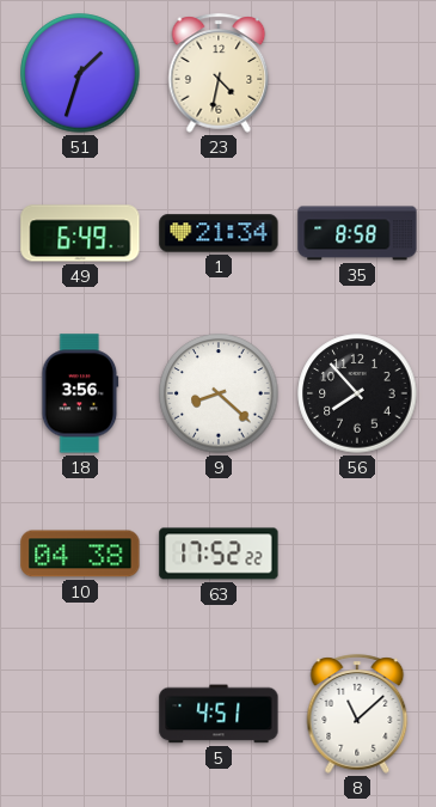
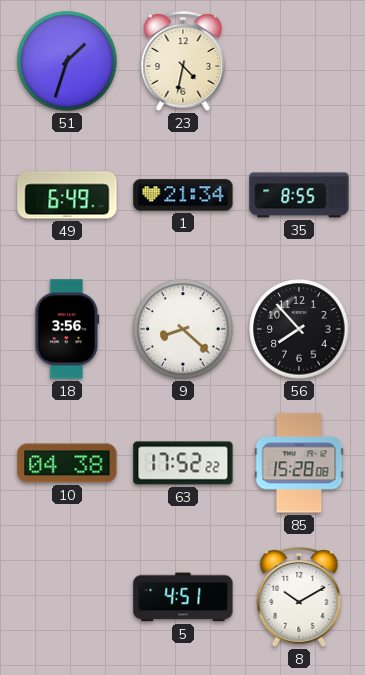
35: 8:58 -> 8:55 (299, 195)
85: none -> 15:28 (299, 463)
8: 11:08 -> 10:10 (299, 597)
